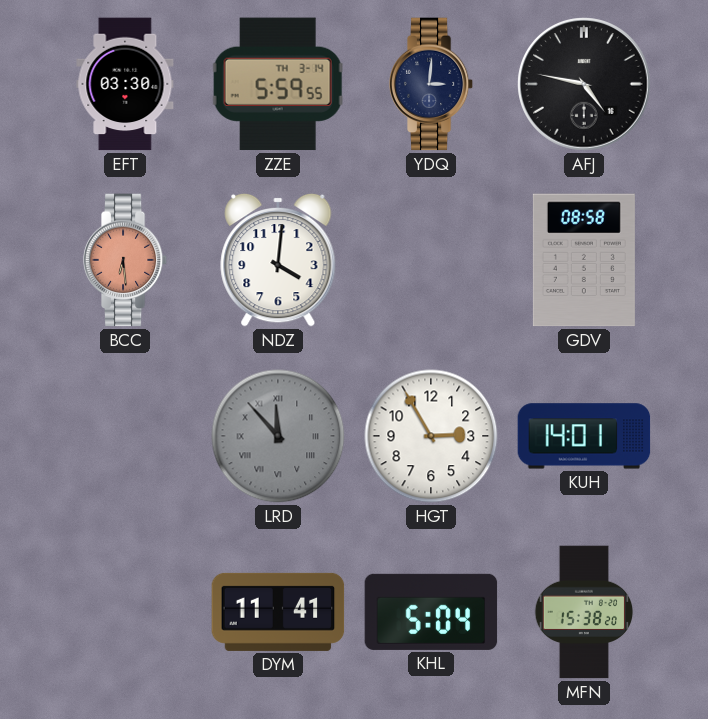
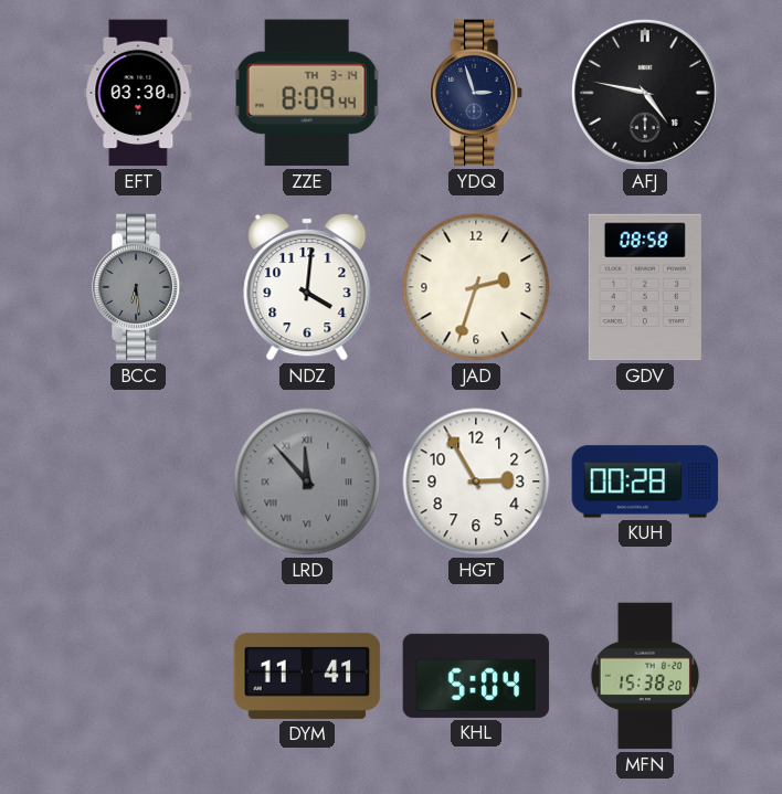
ZZE: 5:59 -> 8:09 (307, 93)
YDQ: 3:01 -> 2:57 (476, 93)
BCC dial: salmon -> grey (138, 287)
JAD: none -> 2:33 (476, 287)
KUH: 14:01 -> 00:28 (645, 481)
